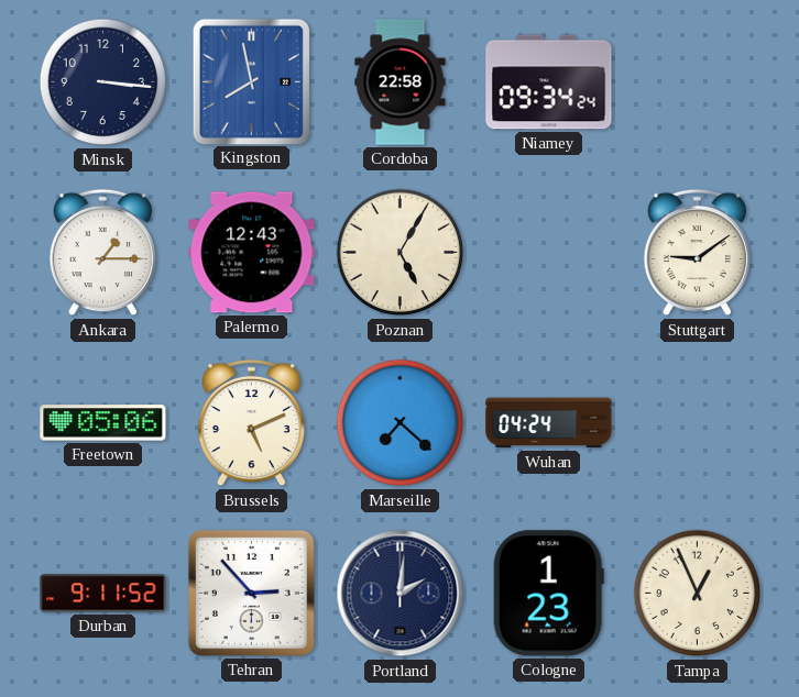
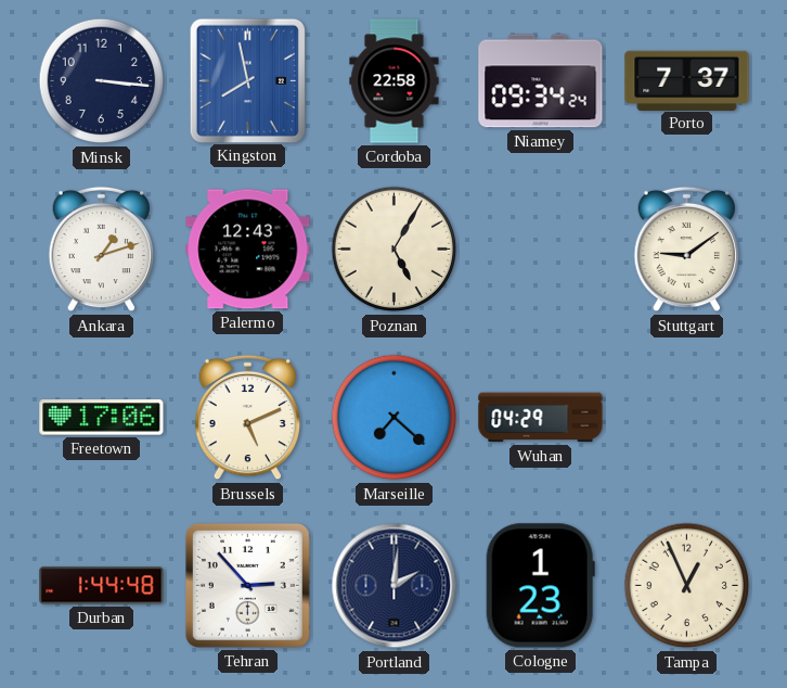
Porto: none -> 7:37 (687, 80)
Ankara: 1:15 -> 1:12 (102, 250)
Freetown: 05:06 -> 17:06 (102, 418)
Wuhan: 04:24 -> 04:29 (541, 418)
Durban: 9:11 -> 1:44 (102, 586)
